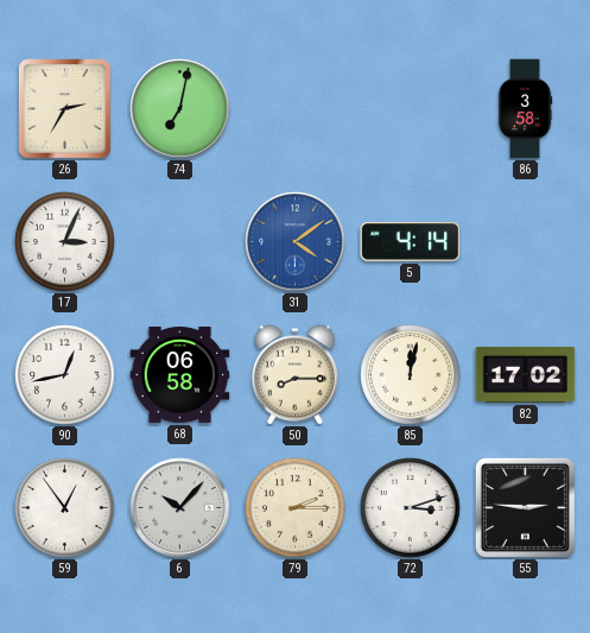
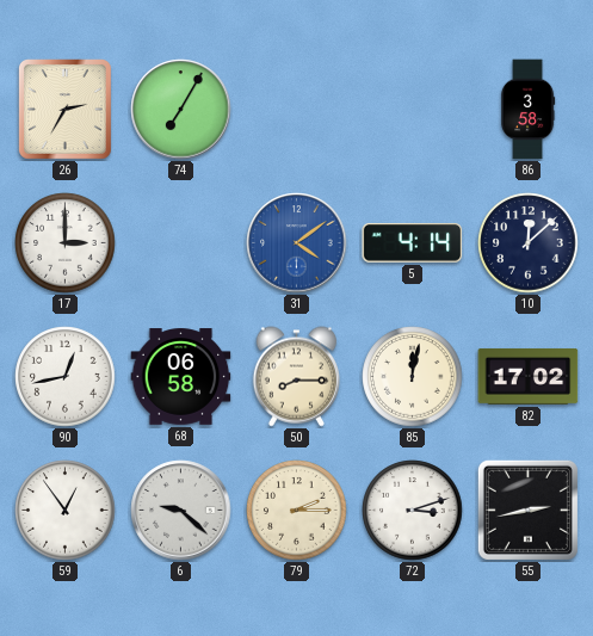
74: 7:02 -> 7:05 (181, 110)
17: 3:04 -> 3:00 (66, 243)
10: none -> 12:08 (529, 243)
6: 10:07 -> 9:22 (181, 511)
55: 2:46 -> 2:43 (527, 510)
